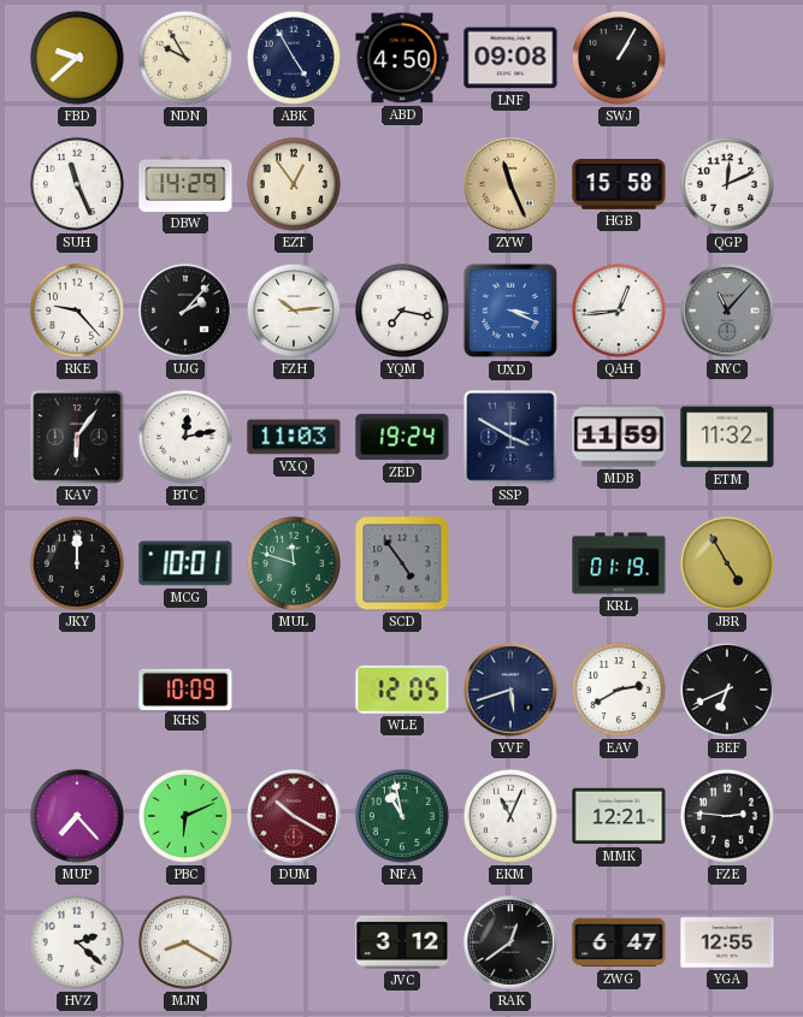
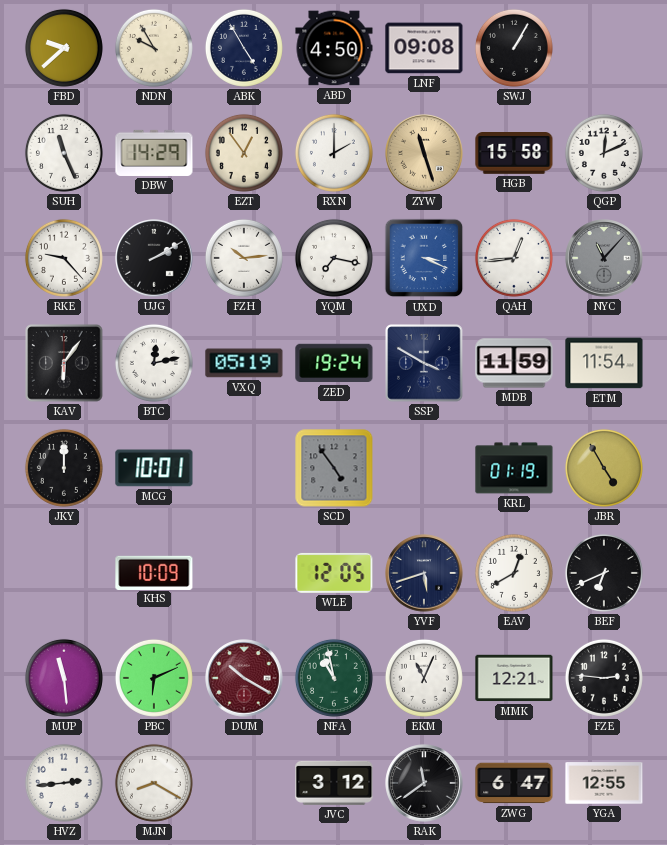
RXN: none -> 2:00 (334, 153)
ZYW: 11:26 -> 11:27 (424, 153)
UJG: 2:07 -> 2:10 (154, 258)
VXQ: 11:03 -> 05:19 (244, 363)
ETM: 11:32 -> 11:54 (604, 363)
MUL: 11:48 -> none (294, 563)
EAV: 2:40 -> 12:40 (514, 573)
MUP: 7:23 -> 11:29 (64, 678)
HVZ: 2:22 -> 2:44 (64, 783)
RAK: 12:39 -> 11:39 (424, 783)
